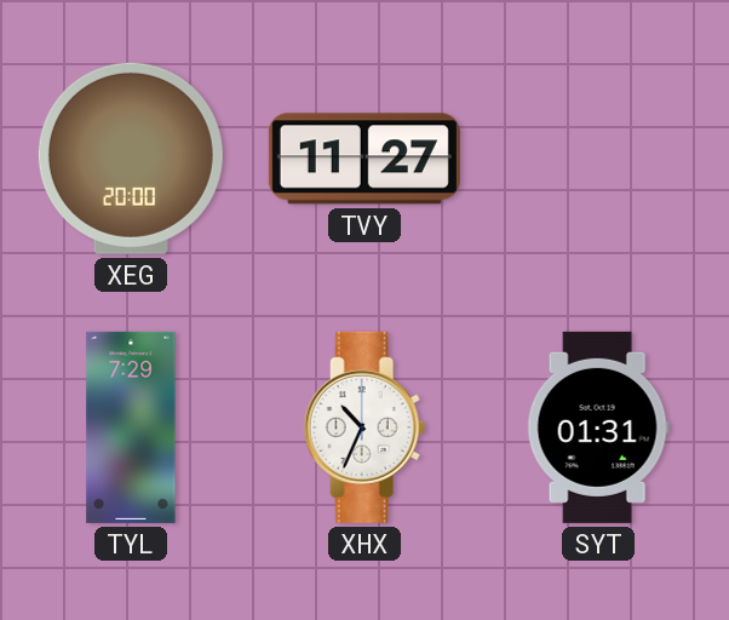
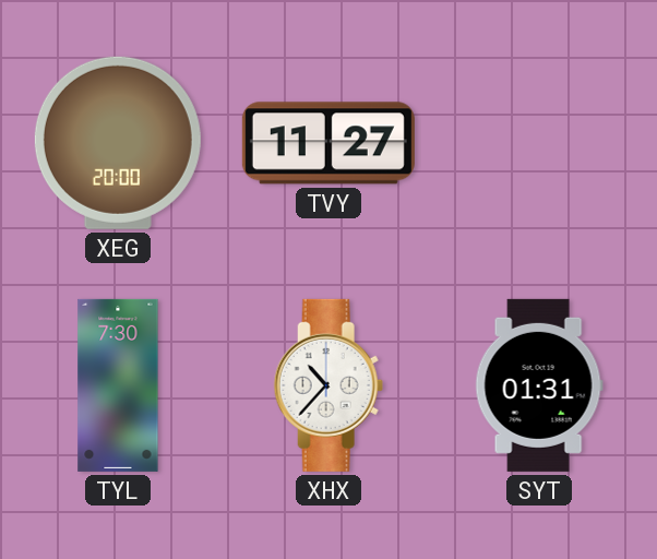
TYL: 7:29 -> 7:30 (118, 385)
XHX: 10:34 -> 10:37 (329, 385)
